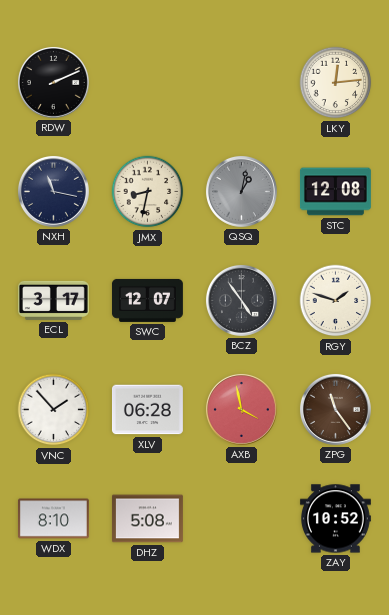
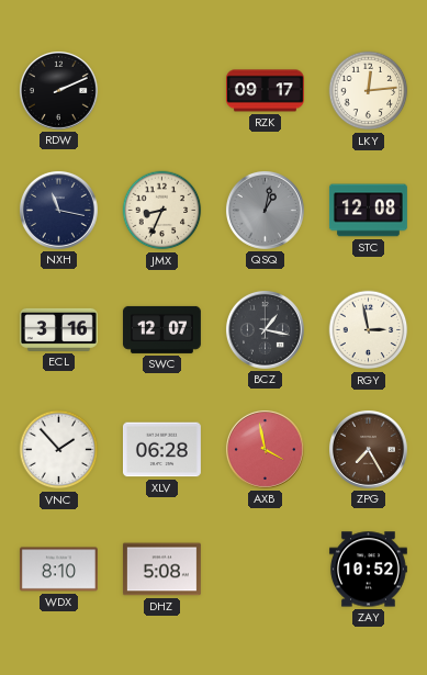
RZK: none -> 09:17 (265, 91)
JMX: 8:32 -> 8:34 (162, 211)
ECL: 3:17 -> 3:16 (58, 329)
BCZ: 4:54 -> 1:17 (265, 329)
RGY: 1:48 -> 2:58 (369, 330)
ZPG: 11:24 -> 7:25 (368, 449)
